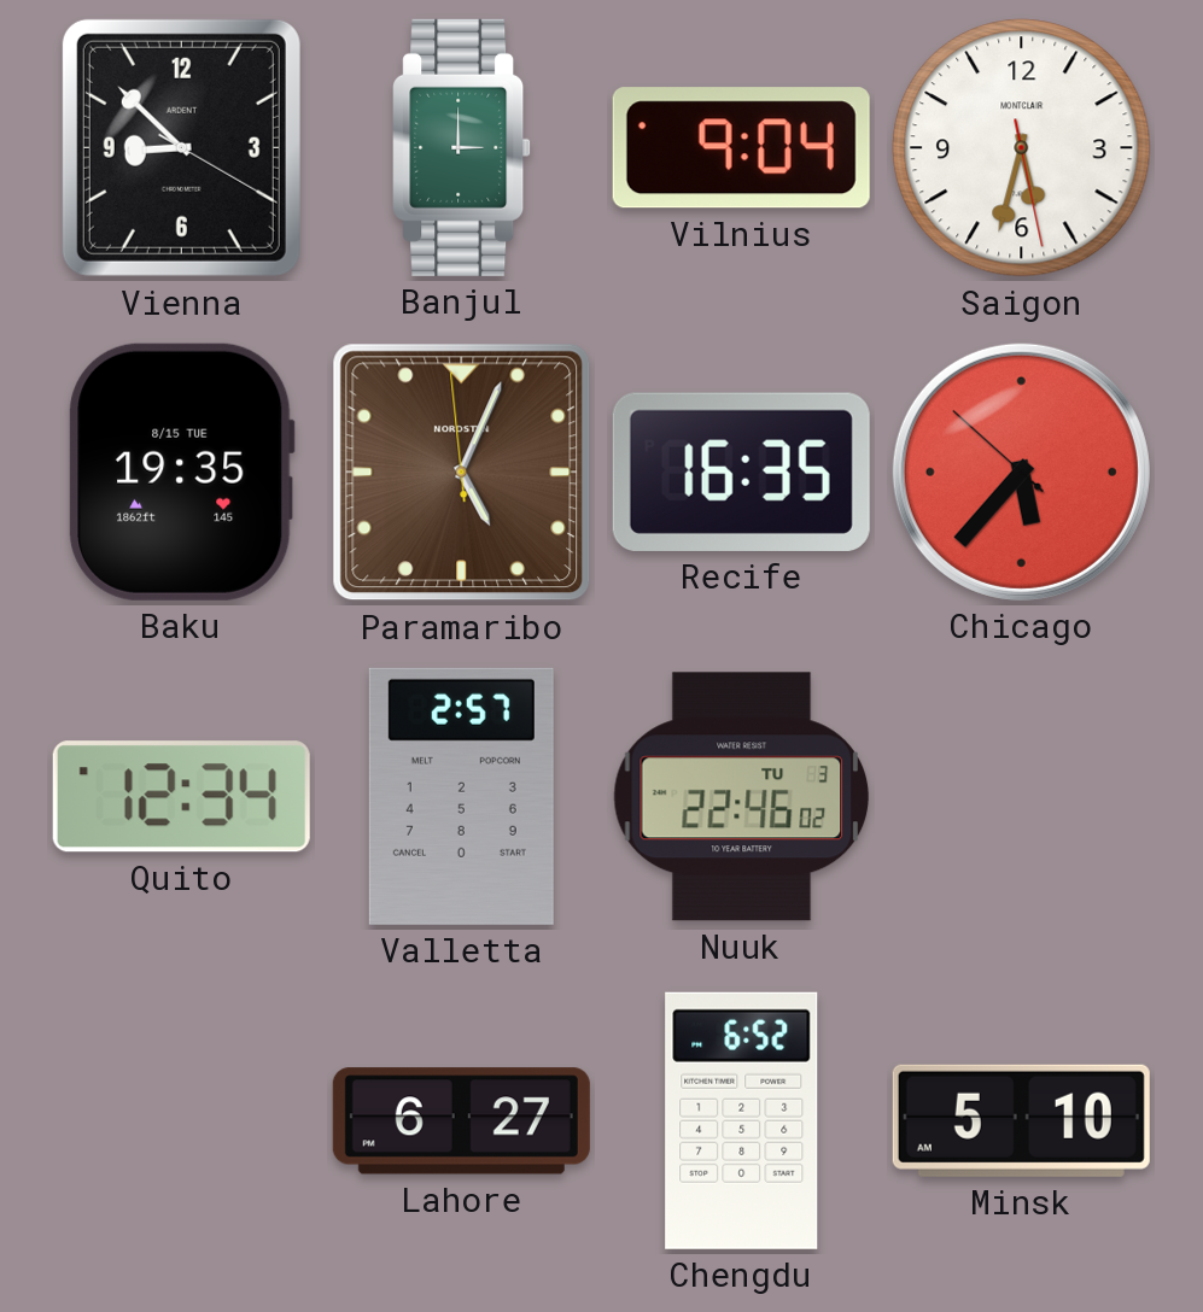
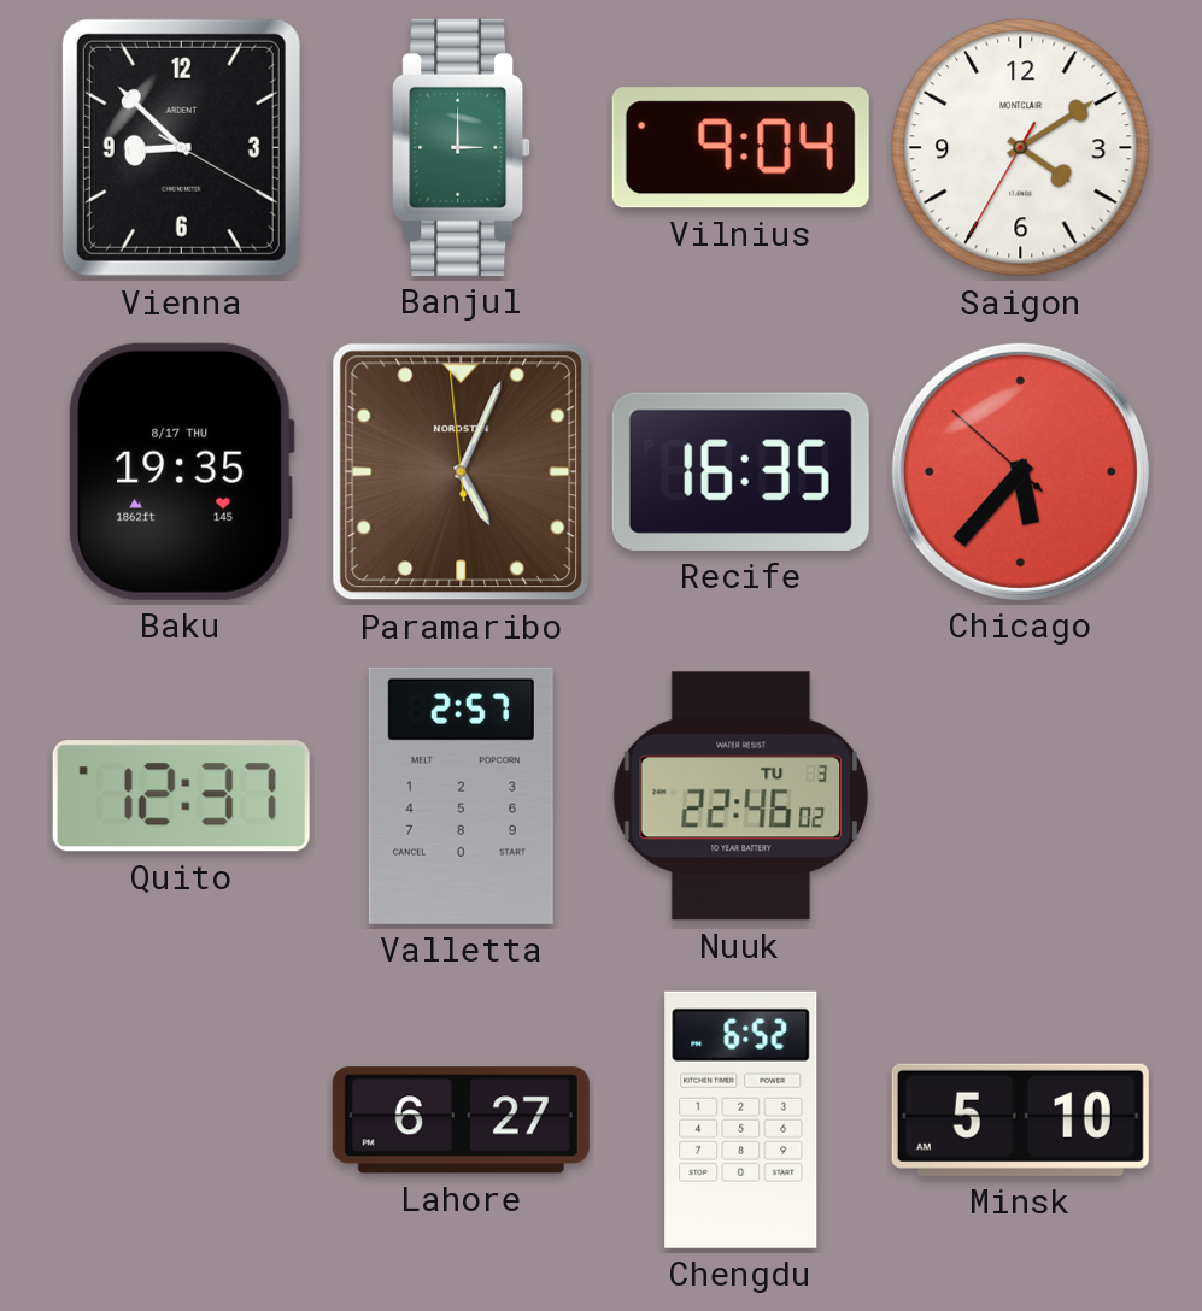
Saigon: 5:32 -> 4:09 (1021, 148)
Baku date: 8/15 TUE -> 8/17 THU (182, 471)
Quito: 12:34 -> 12:37 (181, 796)
